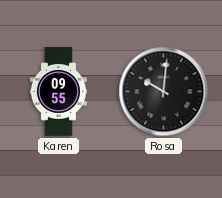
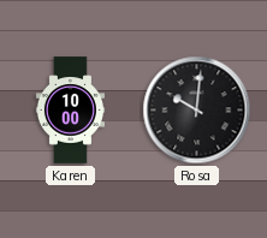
Karen: 09:55 -> 10:00 (70, 111)
